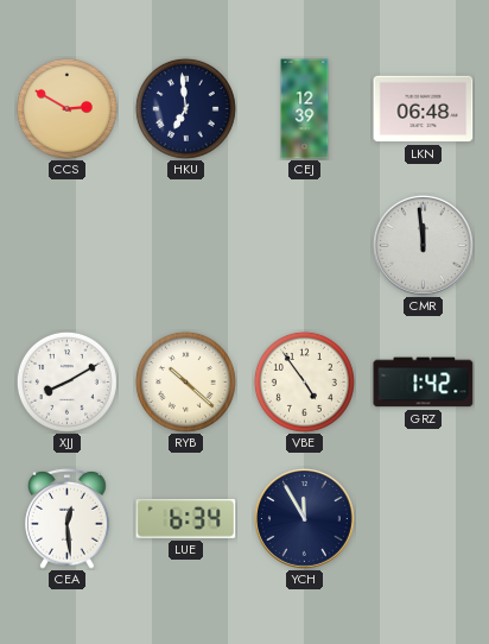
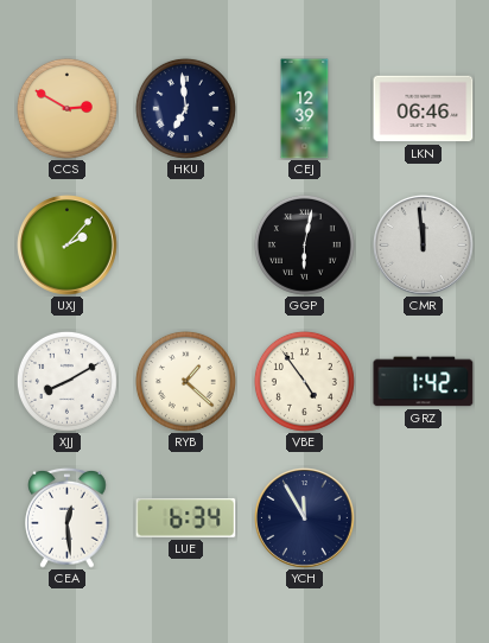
LKN: 06:48 -> 06:46 (424, 109)
UXJ: none -> 2:07 (68, 246)
GGP: none -> 6:02 (304, 244)
RYB: 10:22 -> 1:22 (185, 381)
